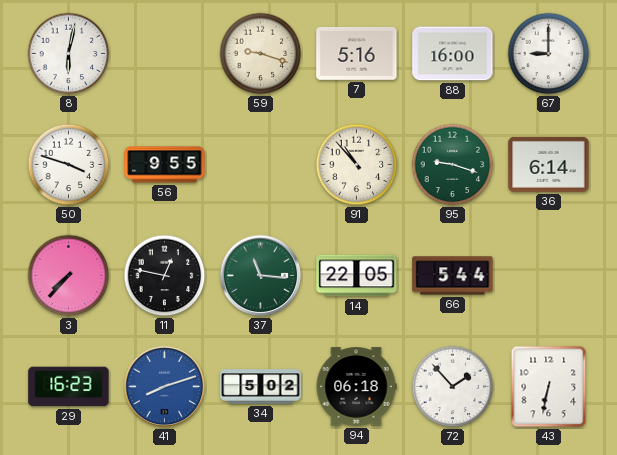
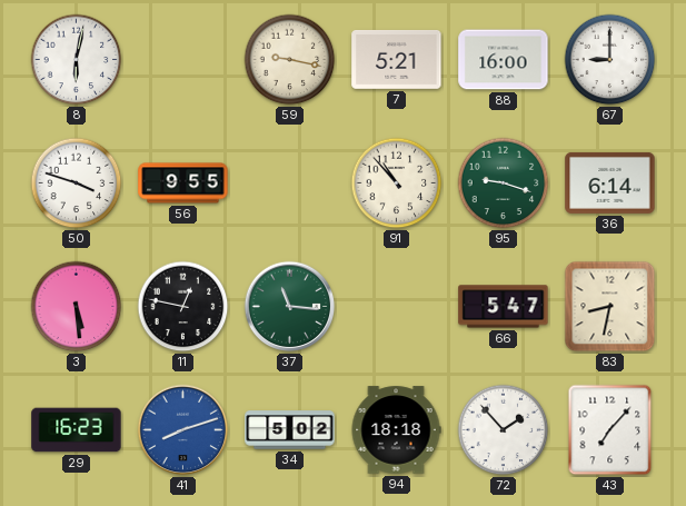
59: 9:18 -> 9:17 (290, 60)
7: 5:16 -> 5:21 (397, 59)
3: 7:37 -> 5:29 (77, 307)
14: 22:05 -> none (357, 276)
66: 5:44 -> 5:47 (504, 307)
83: none -> 8:32 (610, 307)
94: 06:18 -> 18:18 (396, 430)
43: 6:32 -> 7:07 (610, 430)
